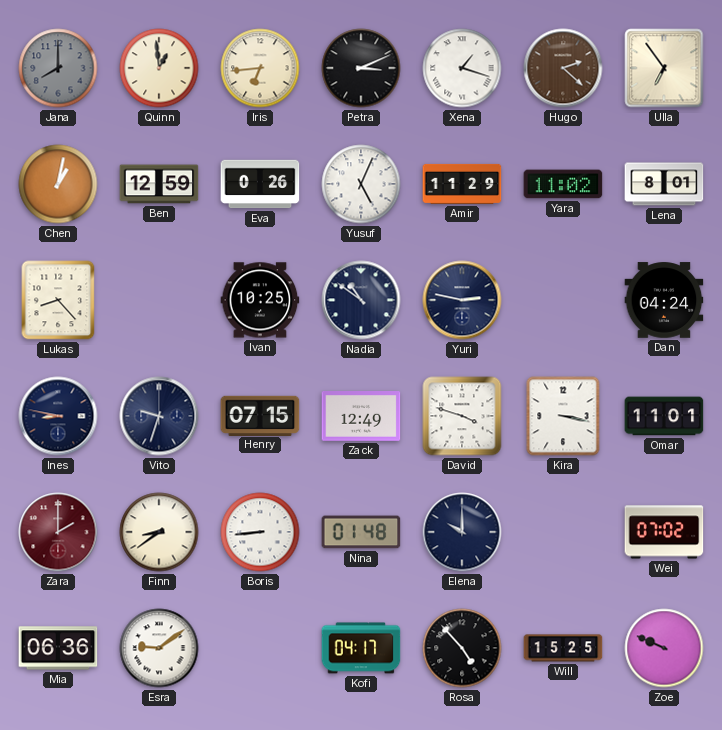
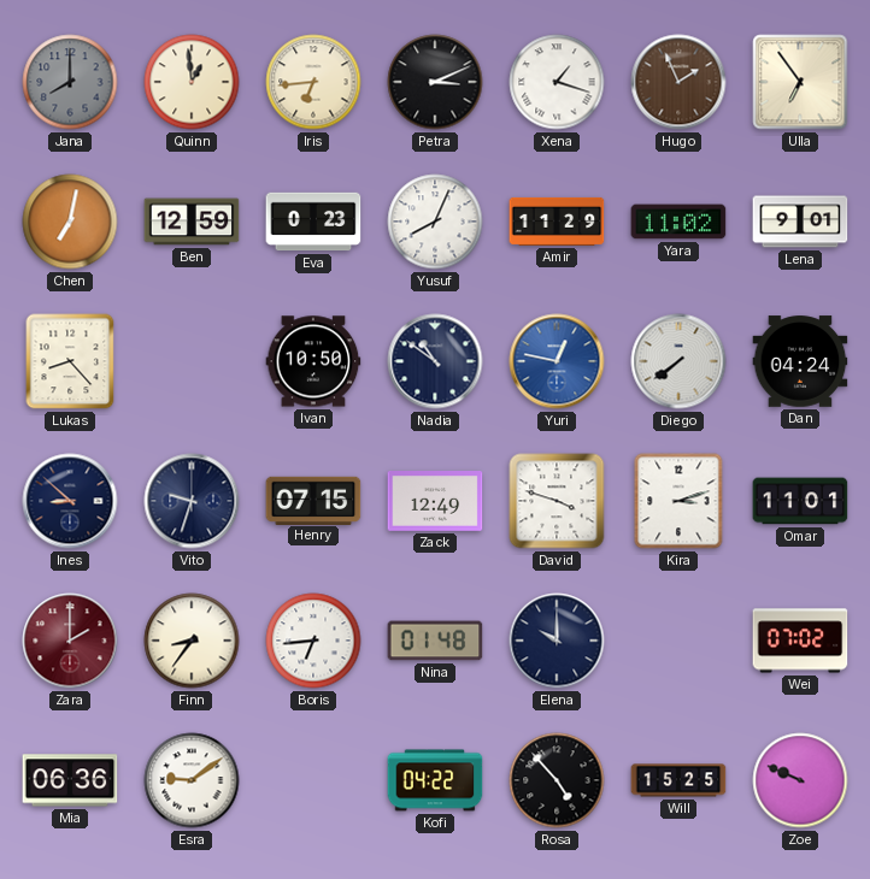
Hugo: 2:22 -> 1:56 (678, 82)
Chen: 1:02 -> 7:02 (70, 222)
Eva: 0:26 -> 0:23 (313, 222)
Yusuf: 5:04 -> 8:04 (435, 222)
Lena: 8:01 -> 9:01 (800, 222)
Ivan: 10:25 -> 10:50 (313, 361)
Yuri: 2:47 -> 12:47 (557, 361)
Yuri dial: navy -> blue (557, 361)
Diego: none -> 7:39 (678, 361)
Ines: 8:47 -> 8:52 (70, 501)
Kira: 3:17 -> 3:12 (678, 501)
Finn: 8:39 -> 8:36 (192, 641)
Boris: 8:44 -> 6:44 (313, 641)
Kofi: 04:17 -> 04:22 (435, 780)
